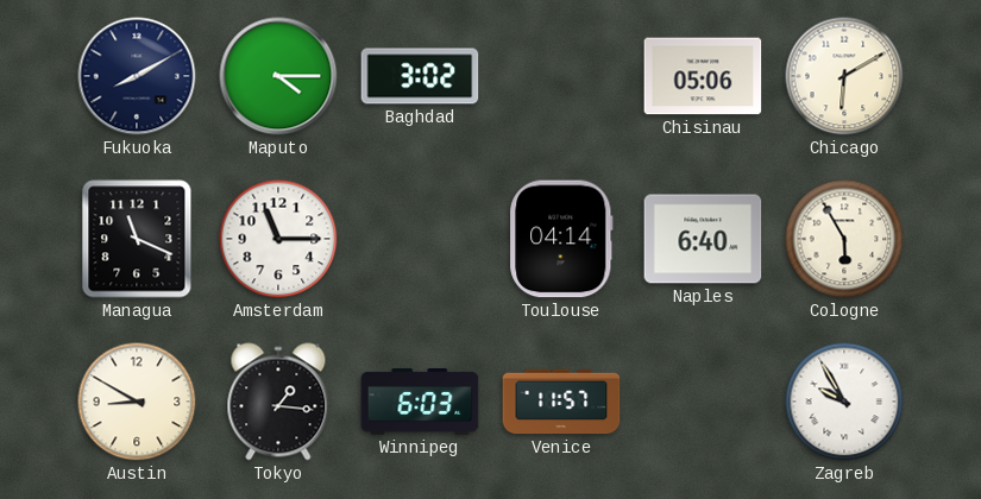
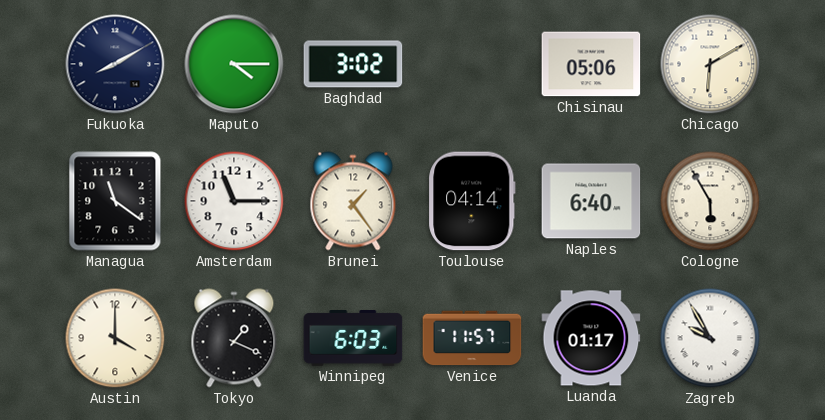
Managua: 11:19 -> 11:21 (115, 201)
Brunei: none -> 1:24 (353, 201)
Austin: 8:50 -> 4:00 (115, 338)
Tokyo: 1:16 -> 1:19 (234, 338)
Luanda: none -> 01:17 (591, 338)
